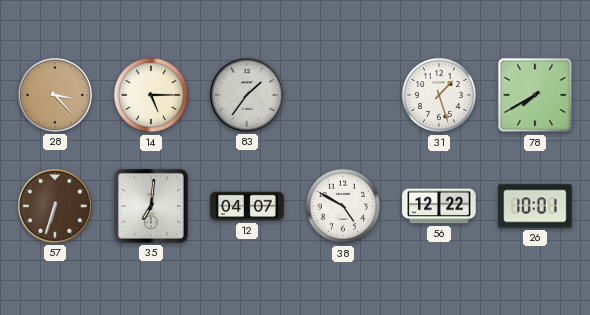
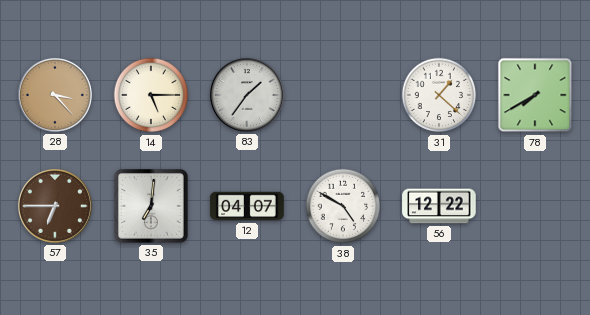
31: 1:27 -> 1:22 (439, 95)
57: 6:33 -> 6:45 (55, 206)
26: 10:01 -> none (535, 206)
